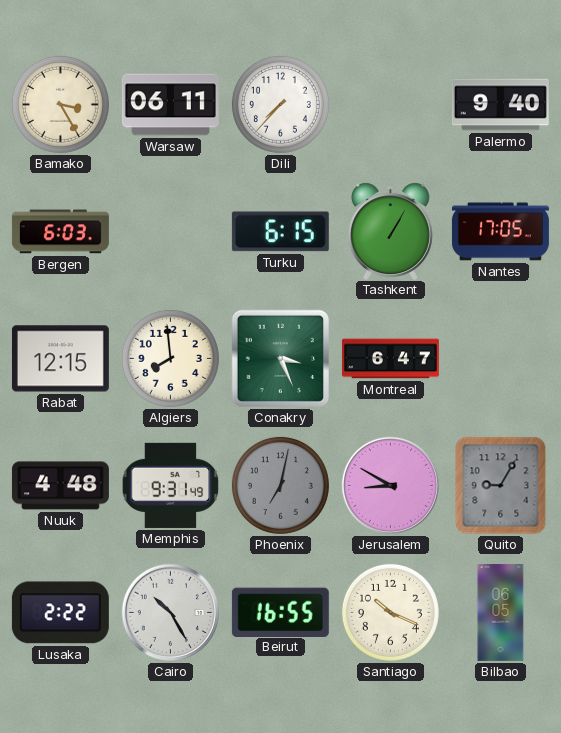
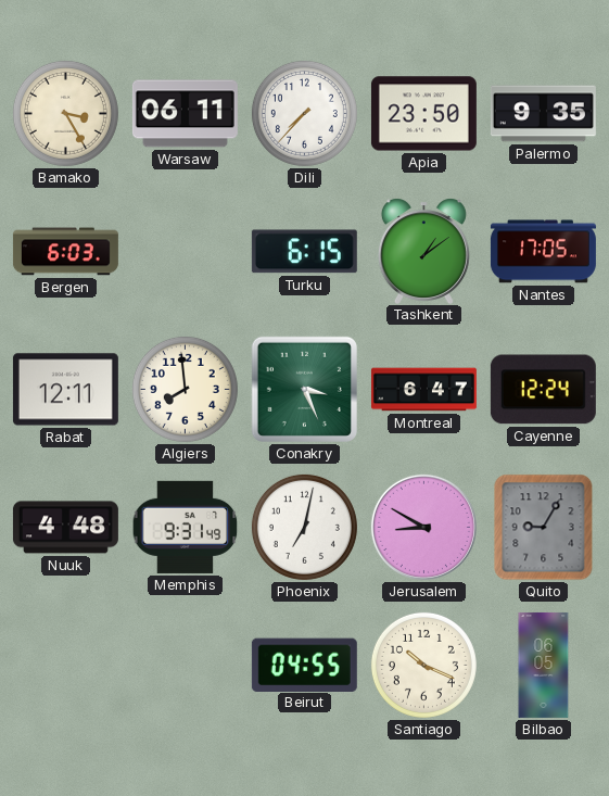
Apia: none -> 23:50 (423, 114)
Palermo: 9:40 -> 9:35 (543, 114)
Tashkent: 1:05 -> 1:09 (423, 251)
Rabat: 12:15 -> 12:11 (65, 390)
Cayenne: none -> 12:24 (543, 390)
Phoenix dial: grey -> white (304, 527)
Lusaka: 2:22 -> none (60, 613)
Cairo: 10:25 -> none (170, 612)
Beirut: 16:55 -> 04:55 (304, 665)
